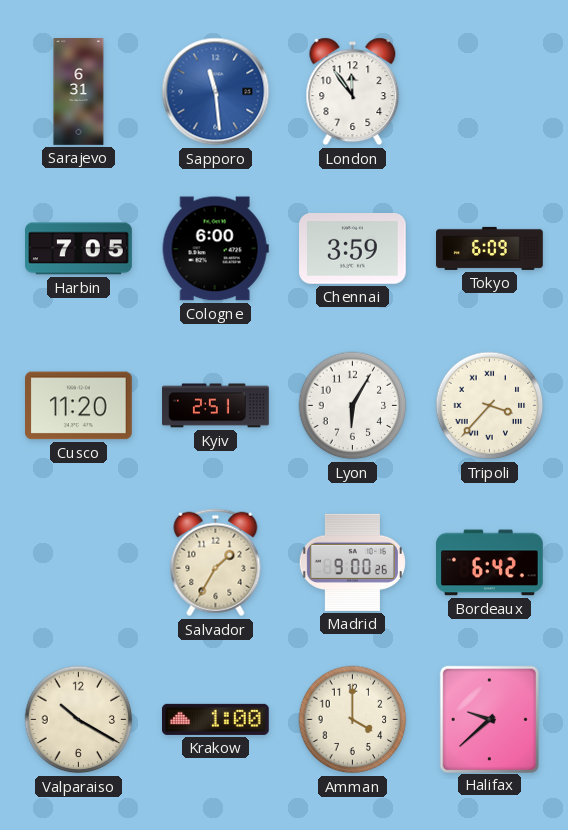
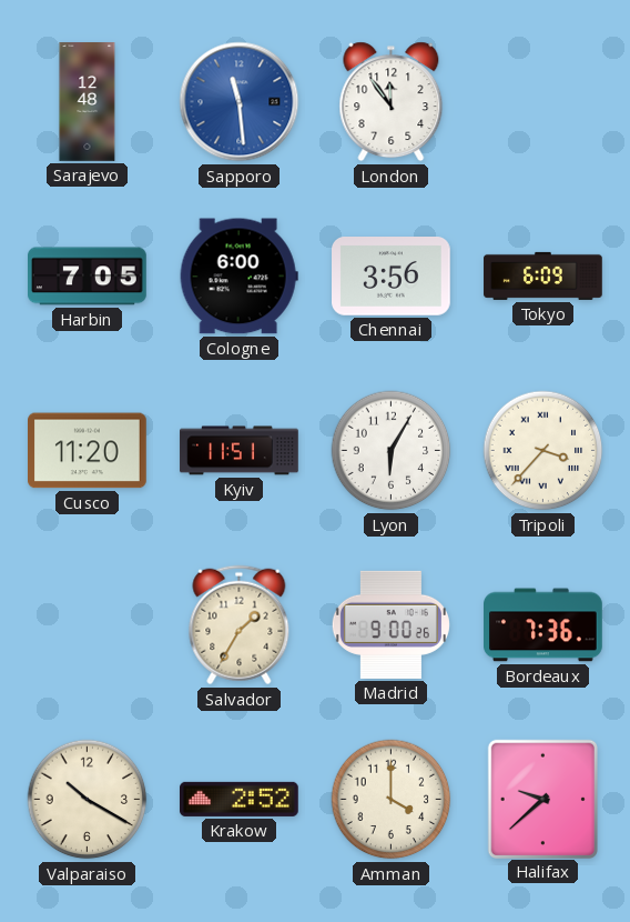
Sarajevo: 6:31 -> 12:48 (88, 102)
Chennai: 3:59 -> 3:56 (392, 277)
Kyiv: 2:51 -> 11:51 (240, 451)
Bordeaux: 6:42 -> 7:36 (543, 625)
Krakow: 1:00 -> 2:52 (240, 799)
